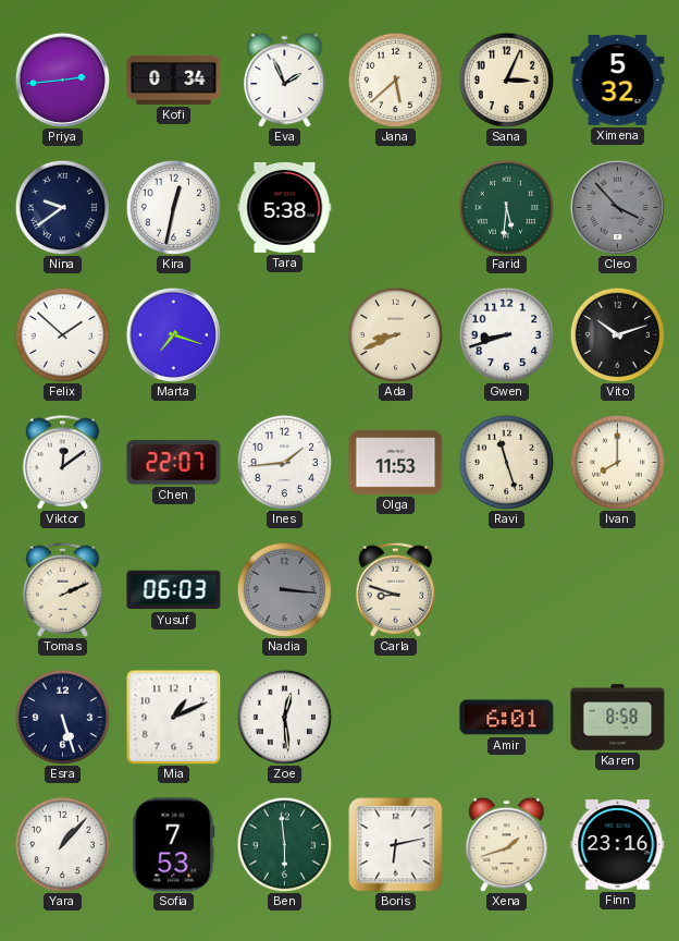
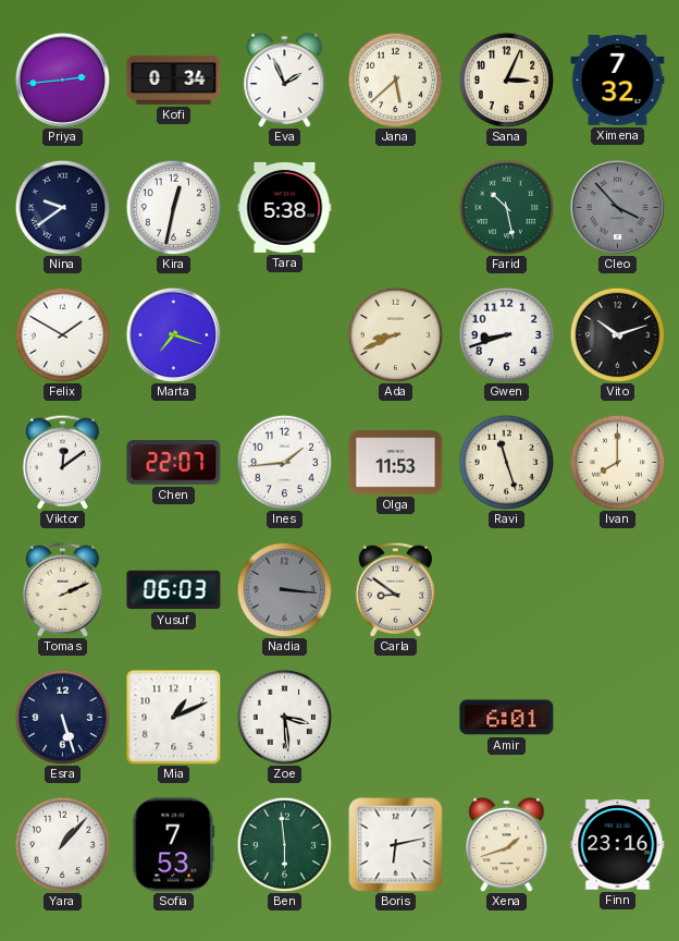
Ximena: 5:32 -> 7:32 (618, 81)
Farid: 5:31 -> 10:28 (506, 207)
Felix: 1:52 -> 1:50 (62, 334)
Carla: 8:48 -> 8:51 (396, 589)
Zoe: 12:29 -> 3:29 (284, 717)
Karen: 8:58 -> none (618, 718)
